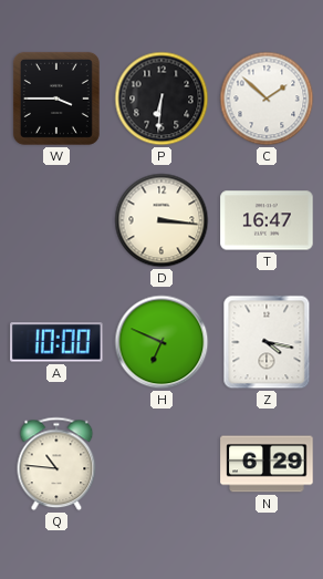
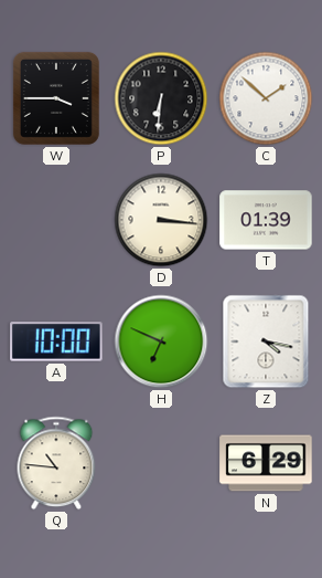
T: 16:47 -> 01:39 (266, 220)
